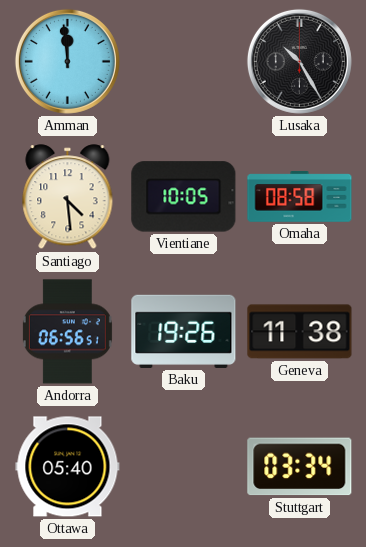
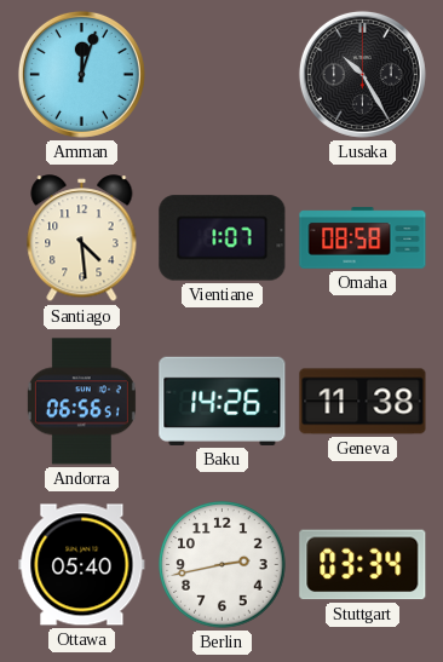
Amman: 11:59 -> 12:03 (81, 74)
Vientiane: 10:05 -> 1:07 (223, 238)
Baku: 19:26 -> 14:26 (223, 401)
Berlin: none -> 2:43 (223, 565)
